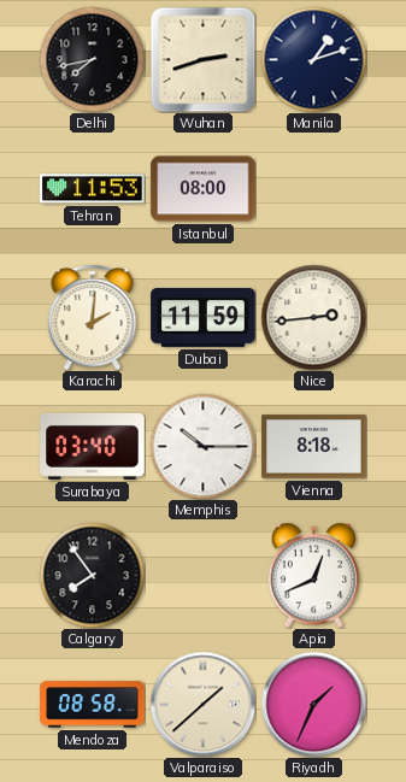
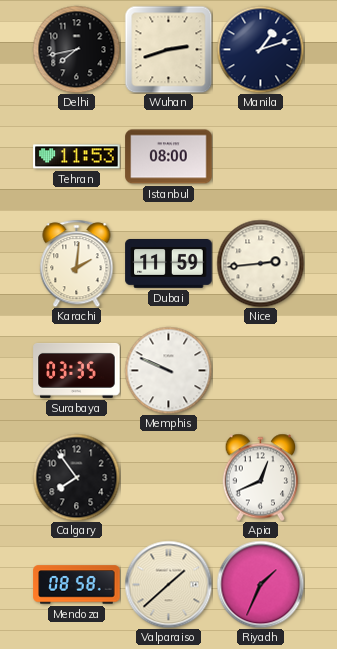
Surabaya: 03:40 -> 03:35 (77, 370)
Memphis: 10:15 -> 9:49 (168, 370)
Vienna: 8:18 -> none (314, 447)
